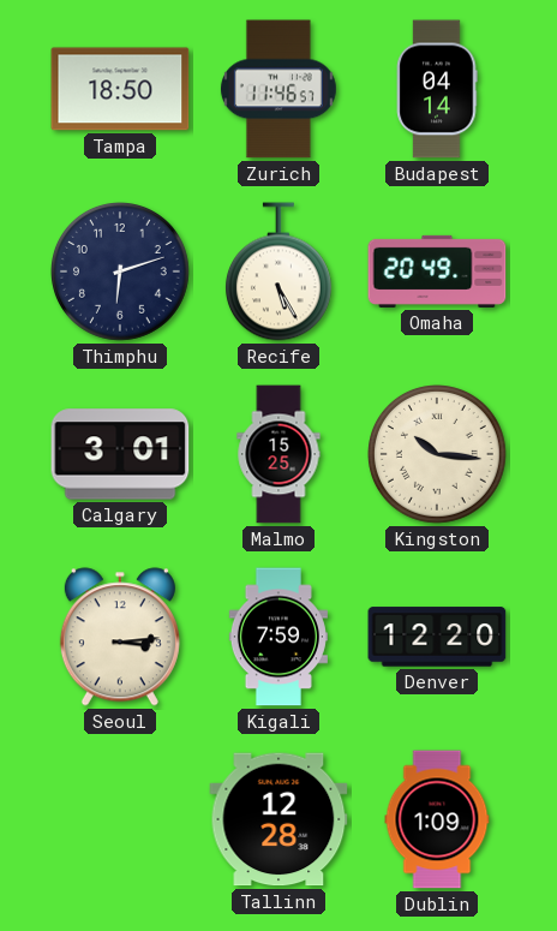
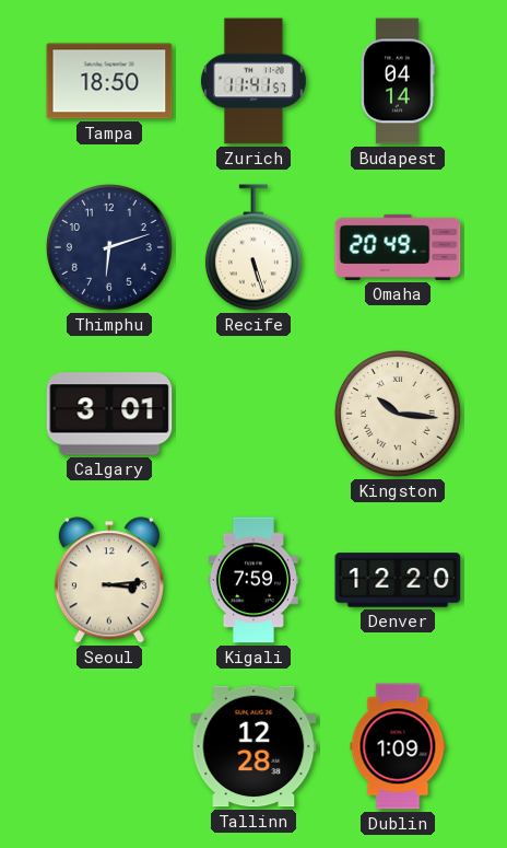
Zurich: 11:46 -> 11:41 (253, 81)
Recife: 5:25 -> 5:27 (253, 247)
Malmo: 15:25 -> none (278, 454)
